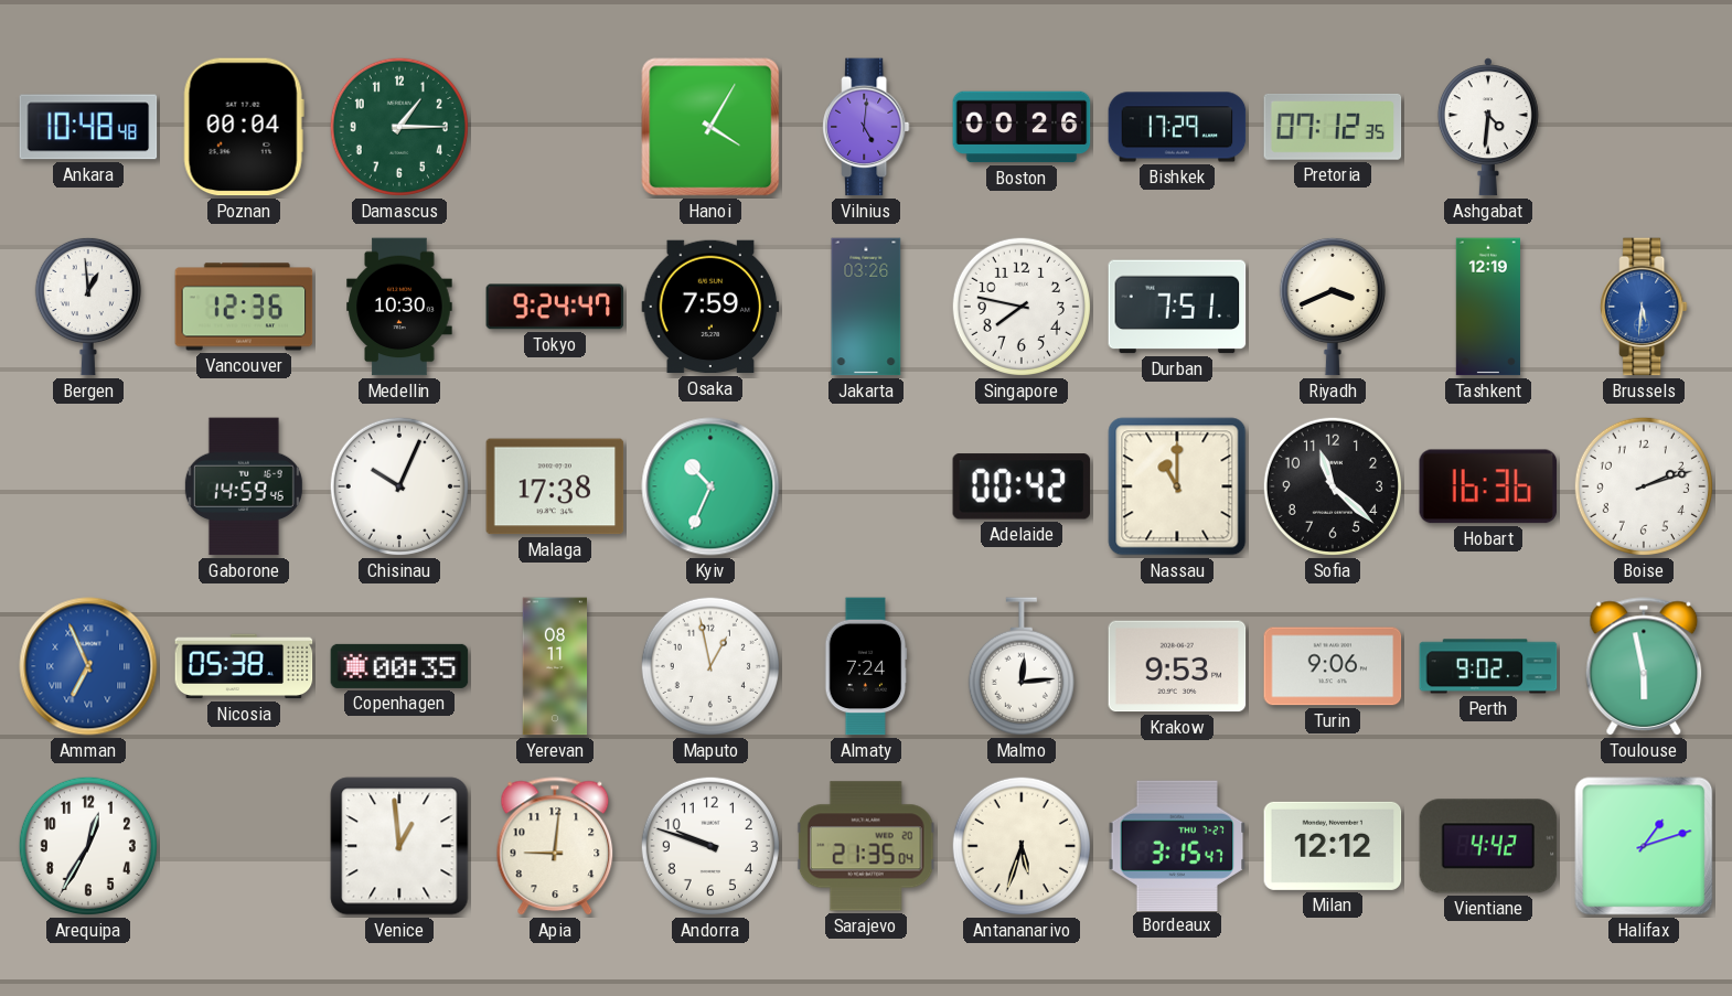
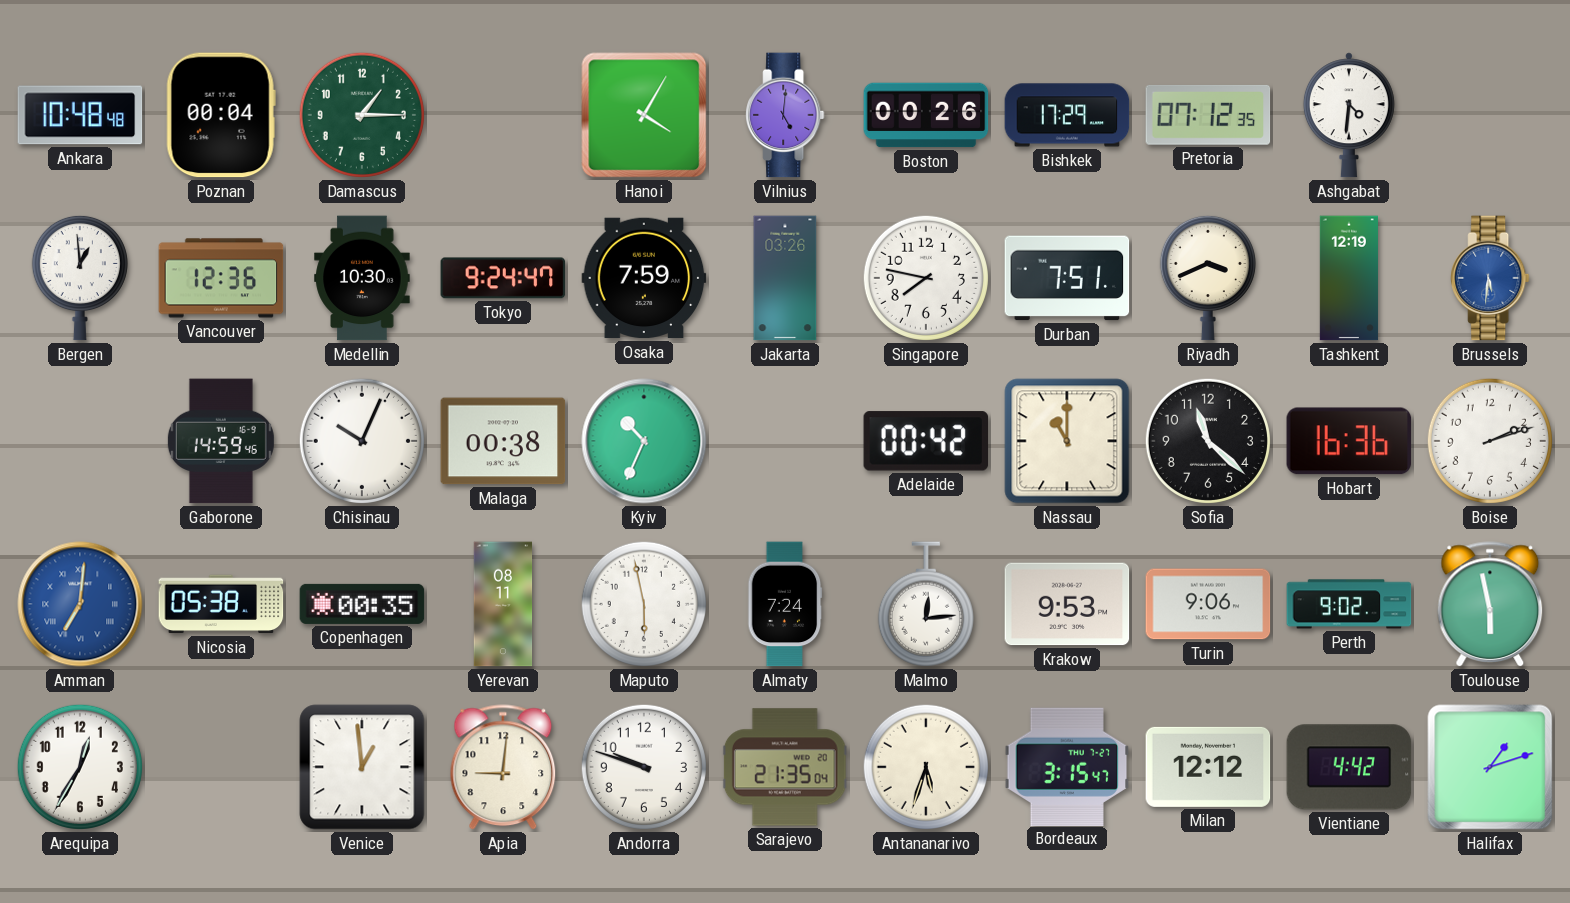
Malaga: 17:38 -> 00:38 (503, 441)
Amman: 6:56 -> 7:01 (80, 604)
Maputo: 12:58 -> 5:58 (644, 604)
